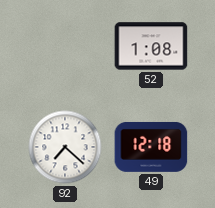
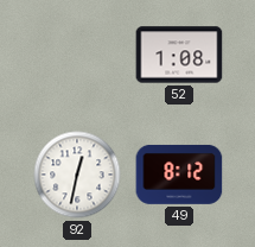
92: 7:22 -> 12:32 (77, 175)
49: 12:18 -> 8:12 (179, 175)
